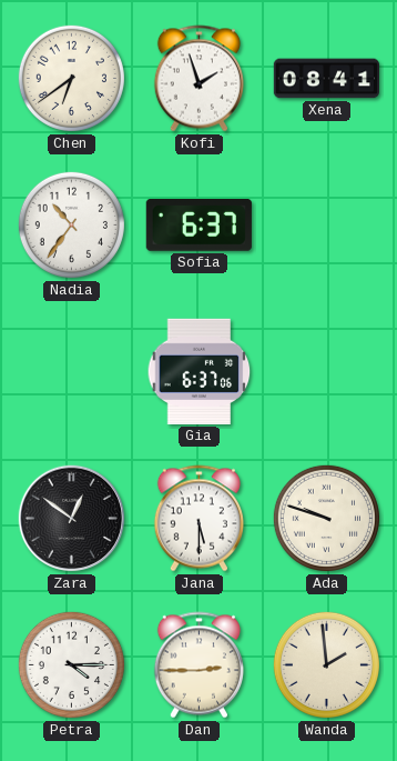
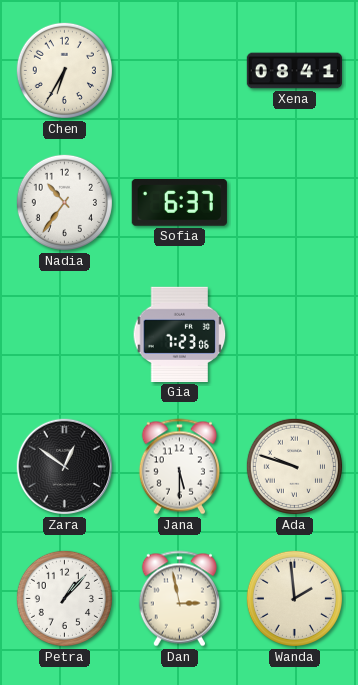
Chen: 6:39 -> 6:35 (64, 70)
Kofi: 1:57 -> none (198, 79)
Gia: 6:37 -> 7:23 (180, 334)
Petra: 4:15 -> 1:07 (64, 598)
Dan: 2:45 -> 2:58 (179, 599)
